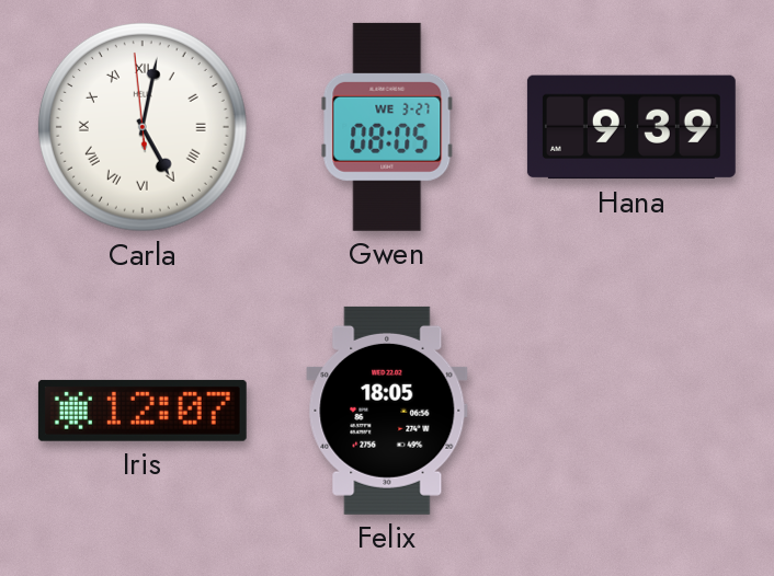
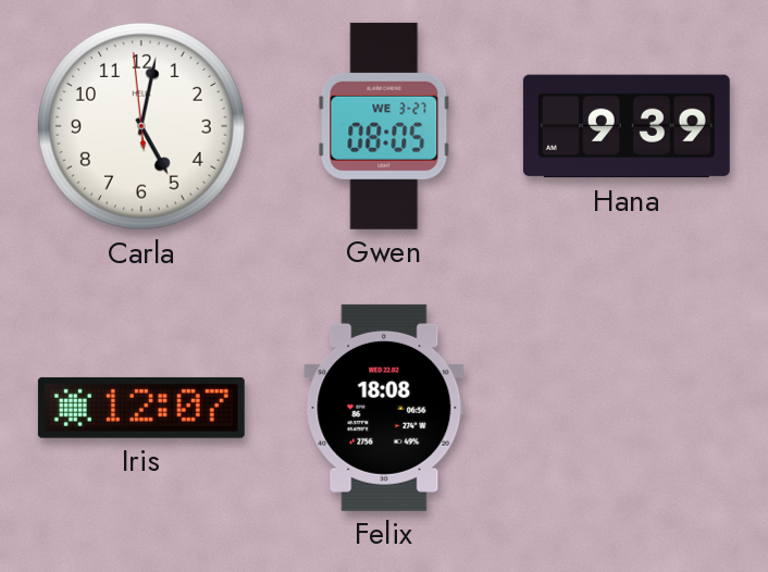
Carla numerals: Roman -> Arabic (141, 126)
Felix: 18:05 -> 18:08 (384, 408)
